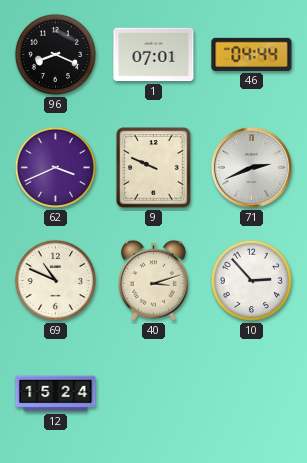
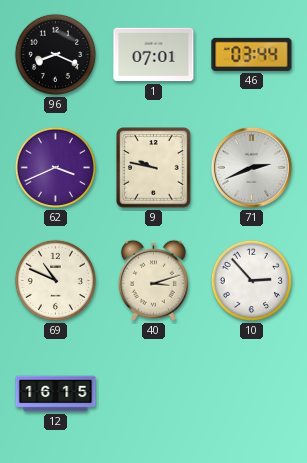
46: 04:44 -> 03:44 (252, 54)
9: 9:49 -> 9:47 (154, 168)
12: 15:24 -> 16:15 (56, 394)
